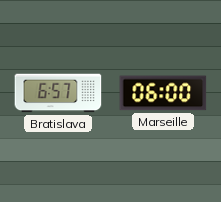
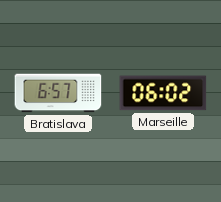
Marseille: 06:00 -> 06:02 (163, 93)
